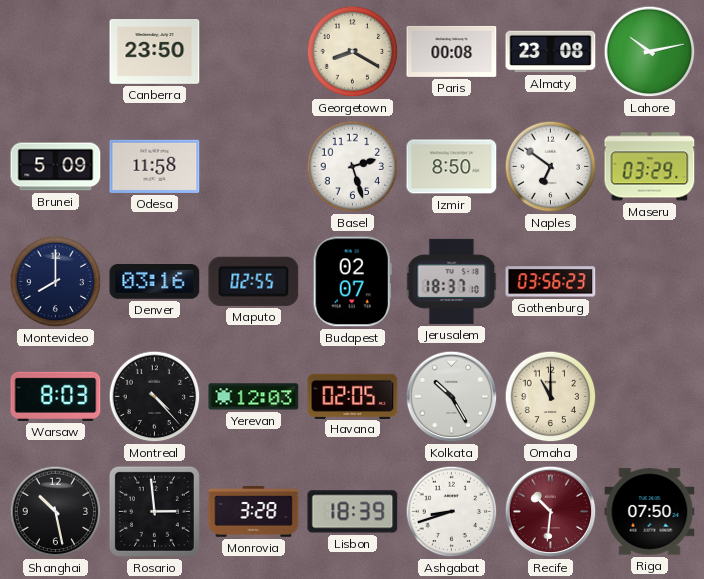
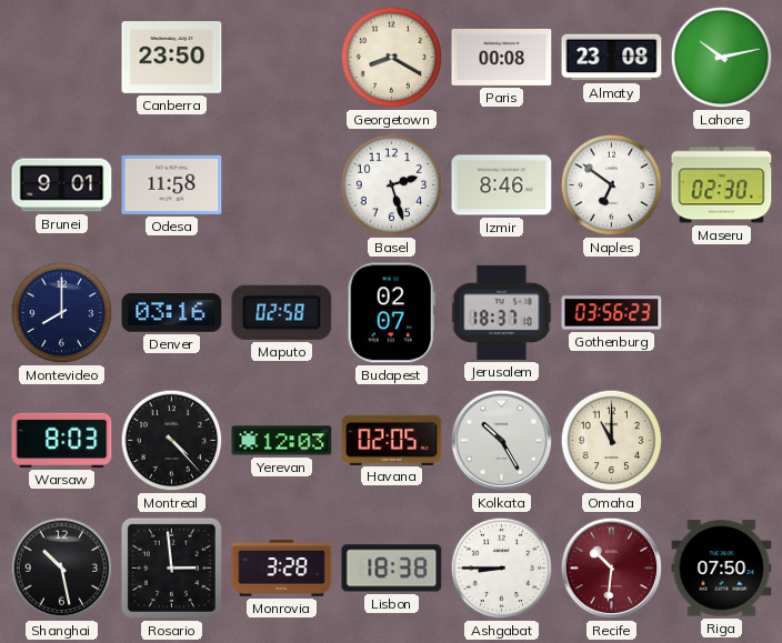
Brunei: 5:09 -> 9:01 (62, 185)
Izmir: 8:50 -> 8:46 (502, 185)
Maseru: 03:29 -> 02:30 (722, 185)
Maputo: 02:55 -> 02:58 (282, 312)
Lisbon: 18:39 -> 18:38 (392, 569)
Ashgabat: 8:42 -> 8:45 (502, 569)
